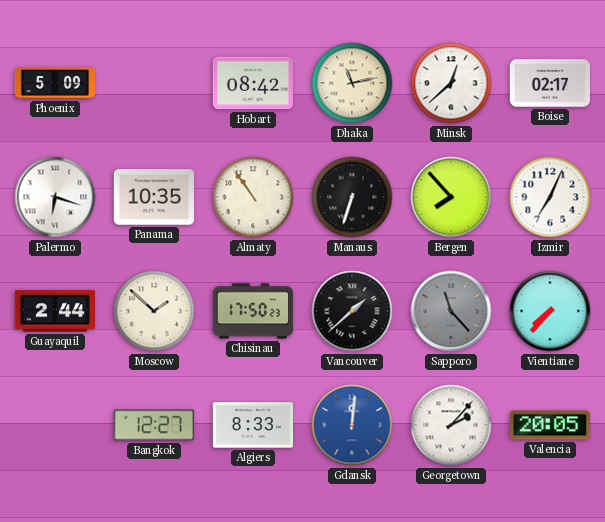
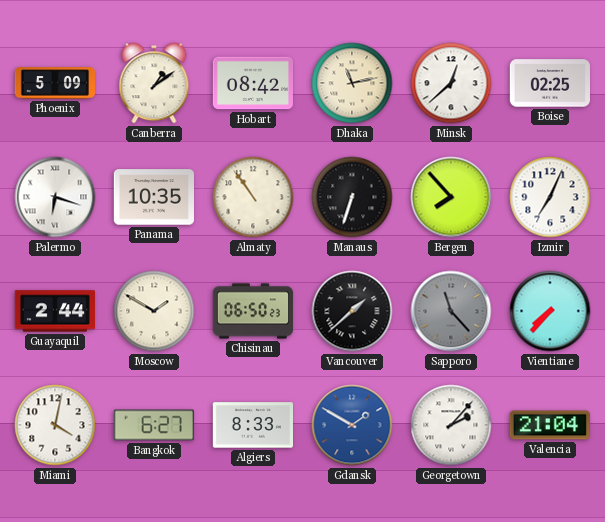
Canberra: none -> 1:09 (154, 83)
Boise: 02:17 -> 02:25 (549, 83)
Moscow: 1:52 -> 1:50 (154, 311)
Chisinau: 17:50 -> 06:50 (252, 311)
Miami: none -> 4:02 (55, 425)
Bangkok: 12:27 -> 6:27 (153, 425)
Gdansk: 12:01 -> 1:50 (352, 425)
Valencia: 20:05 -> 21:04 (550, 425)
